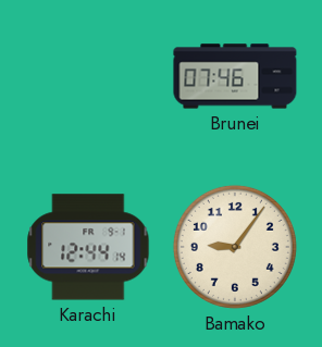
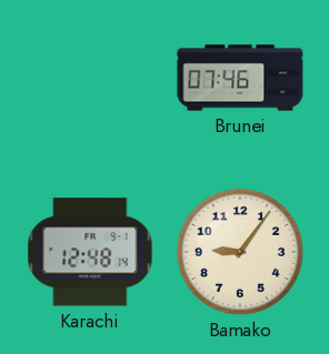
Karachi: 12:44 -> 12:48 (90, 252)
